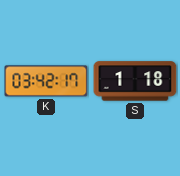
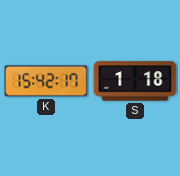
K: 03:42 -> 15:42 (46, 81)
